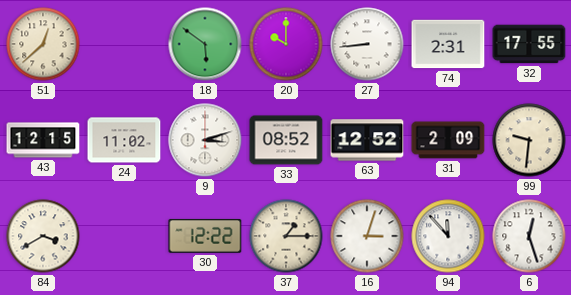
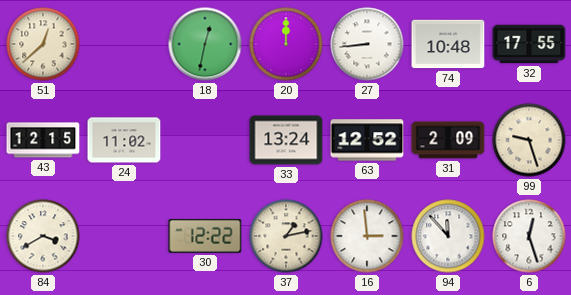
18: 5:51 -> 12:32 (205, 44)
20: 10:00 -> 12:00 (286, 44)
74: 2:31 -> 10:48 (448, 44)
9: 3:12 -> none (205, 140)
33: 08:52 -> 13:24 (286, 140)
99: 9:31 -> 9:27 (529, 140)
37: 1:15 -> 1:13 (286, 236)
16: 3:03 -> 2:59 (367, 236)
